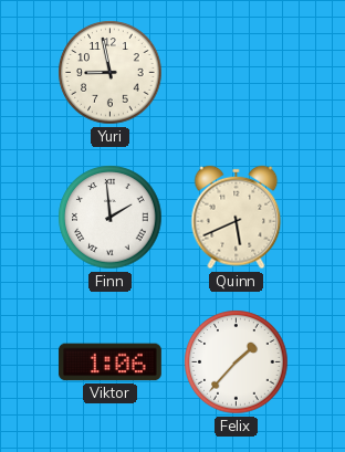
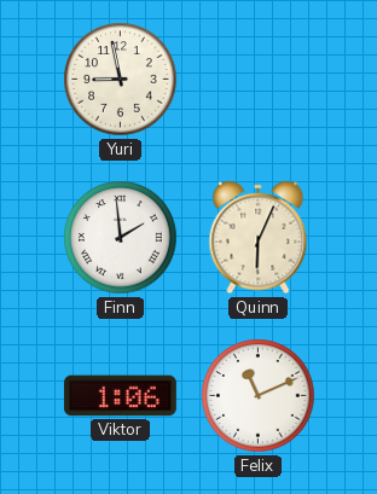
Quinn: 5:41 -> 6:04 (259, 238)
Felix: 1:37 -> 11:11 (259, 396)
